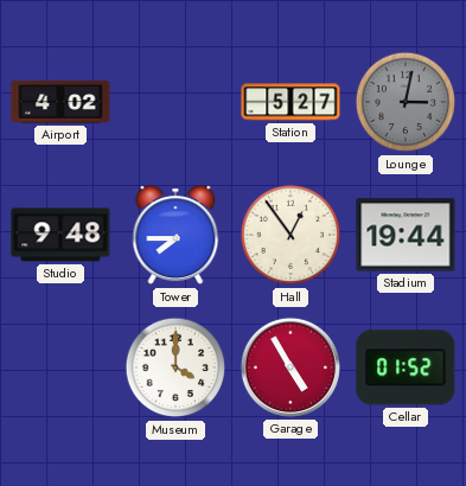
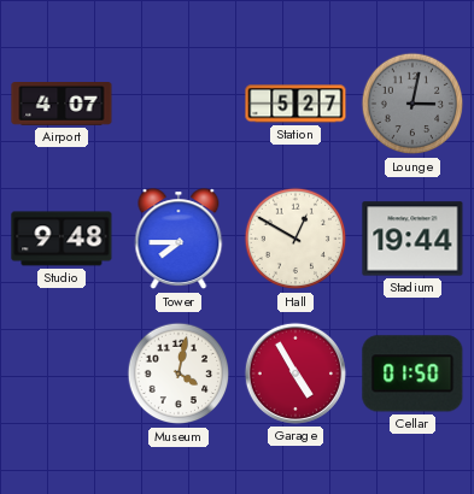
Airport: 4:02 -> 4:07 (62, 105)
Hall: 12:54 -> 12:50 (295, 239)
Museum: 4:00 -> 4:02 (179, 374)
Cellar: 01:52 -> 01:50 (412, 374)
